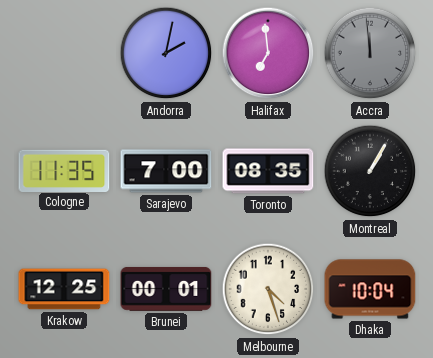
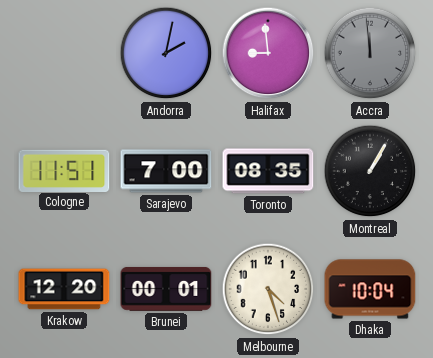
Halifax: 6:59 -> 8:59 (268, 53)
Cologne: 11:35 -> 11:51 (64, 170)
Krakow: 12:25 -> 12:20 (64, 289)
